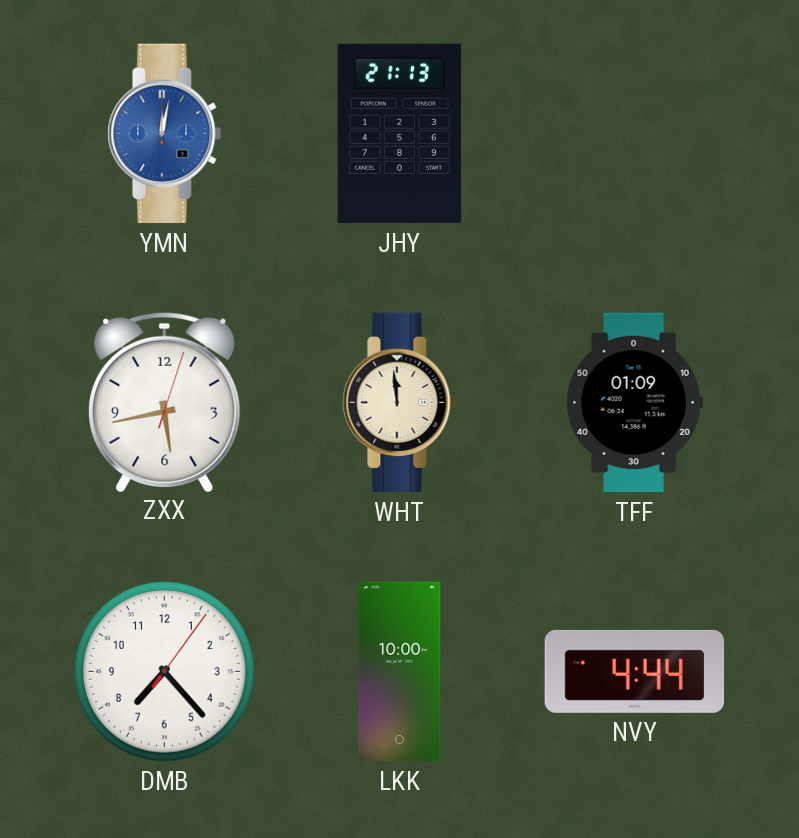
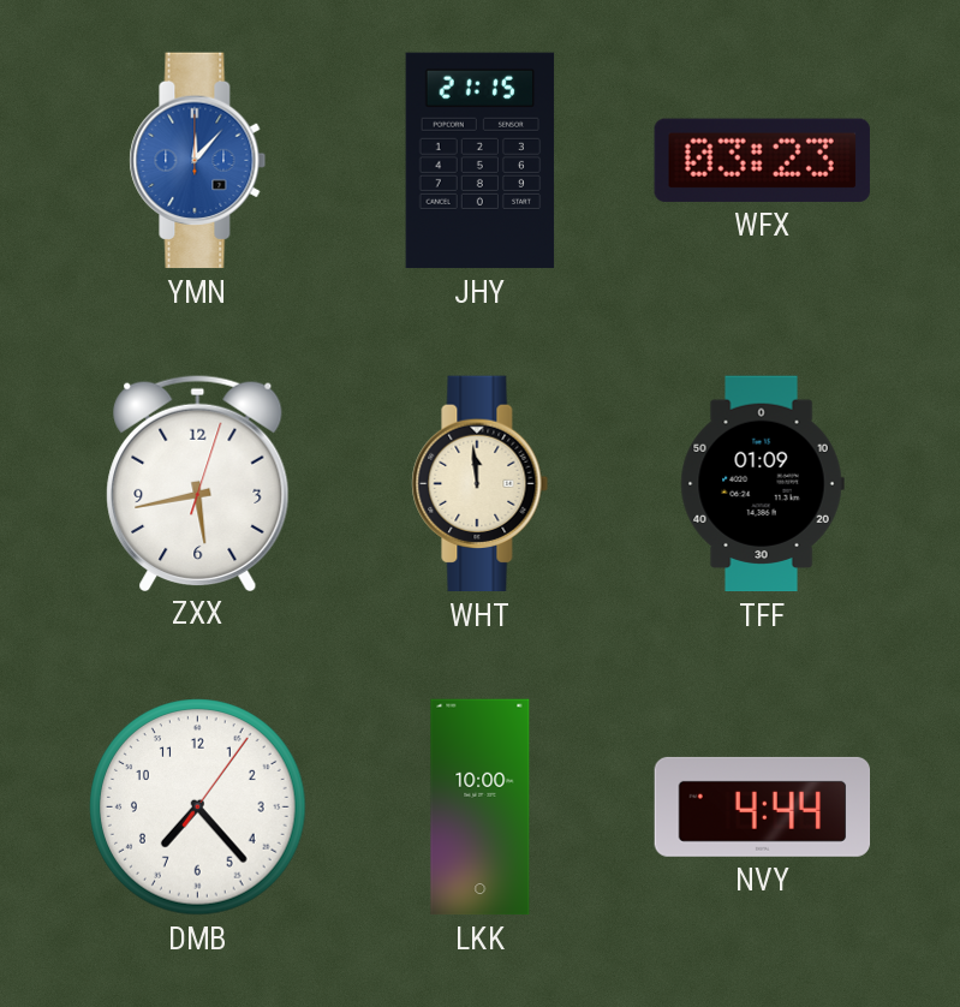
YMN: 12:02 -> 12:07 (198, 161)
JHY: 21:13 -> 21:15 (481, 161)
WFX: none -> 03:23 (762, 160)
